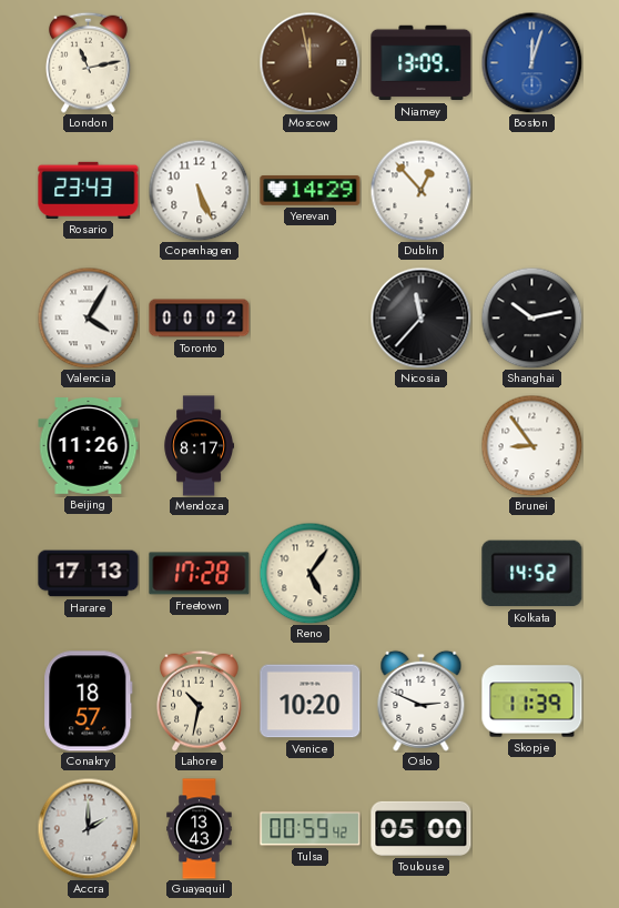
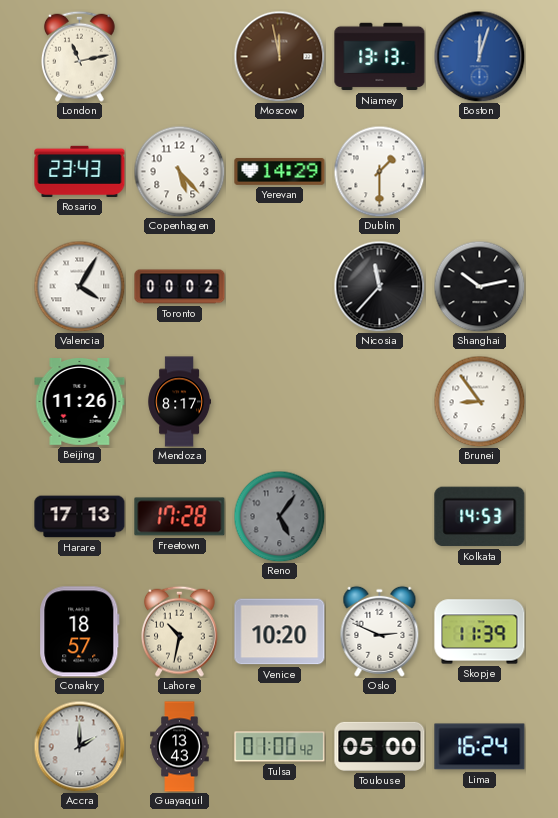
Niamey: 13:09 -> 13:13 (380, 57)
Copenhagen: 5:26 -> 5:23 (179, 171)
Dublin: 12:53 -> 1:30 (379, 171)
Reno dial: cream -> grey (279, 516)
Kolkata: 14:52 -> 14:53 (480, 517)
Tulsa: 00:59 -> 01:00 (280, 747)
Lima: none -> 16:24 (480, 747)
